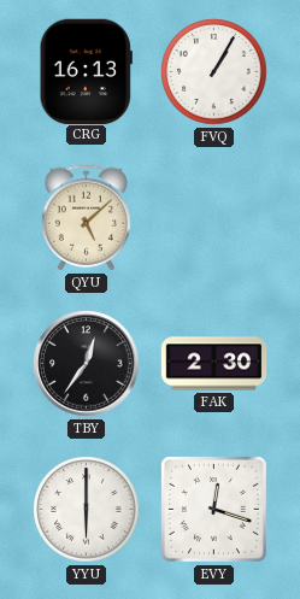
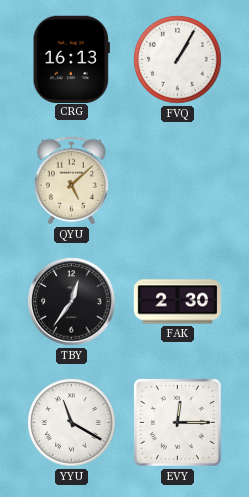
YYU: 6:00 -> 11:20 (72, 423)
EVY: 12:18 -> 12:15 (177, 422)
